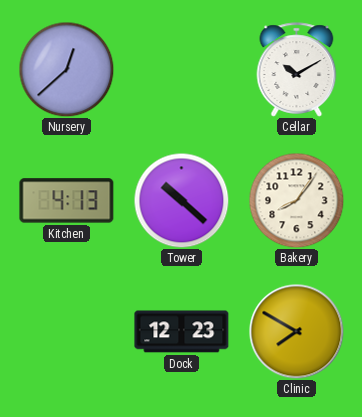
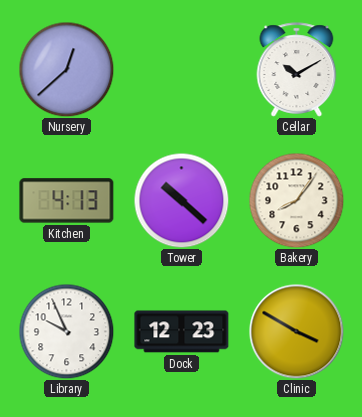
Library: none -> 9:56 (66, 331)
Clinic: 7:50 -> 3:50 (296, 331)
